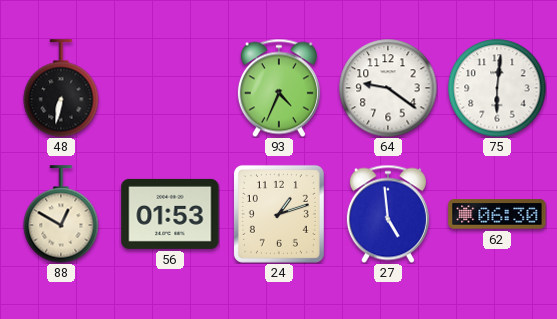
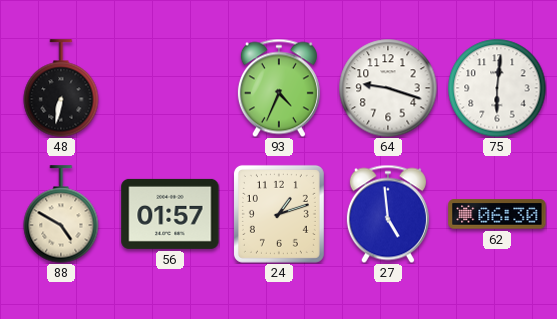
64: 9:21 -> 9:18 (388, 88)
88: 12:50 -> 4:50 (61, 214)
56: 01:53 -> 01:57 (170, 214)
